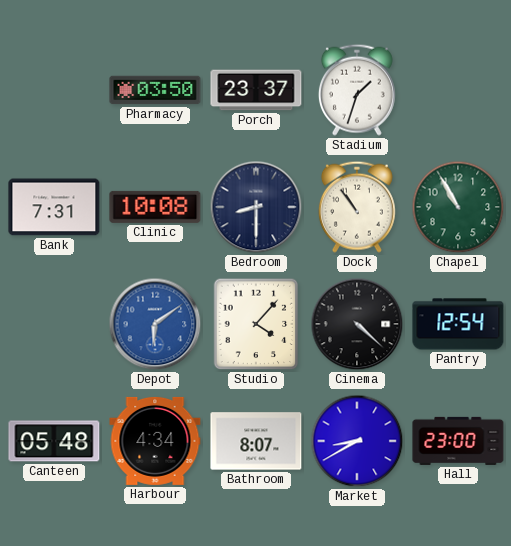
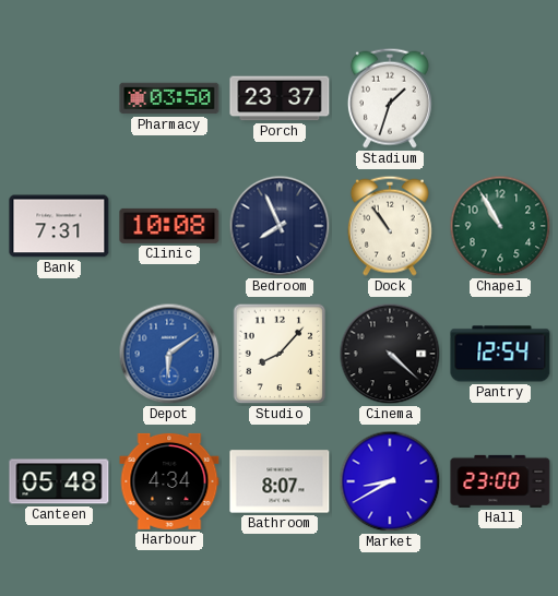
Bedroom: 8:30 -> 7:56 (280, 226)
Studio: 4:07 -> 8:07 (280, 354)
